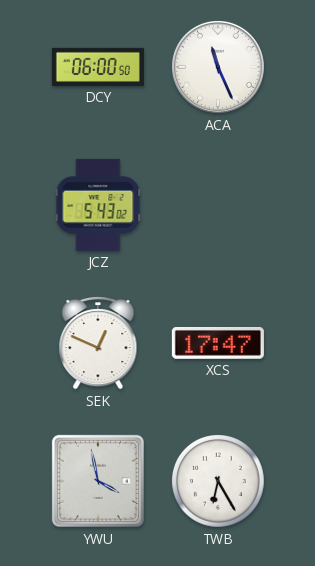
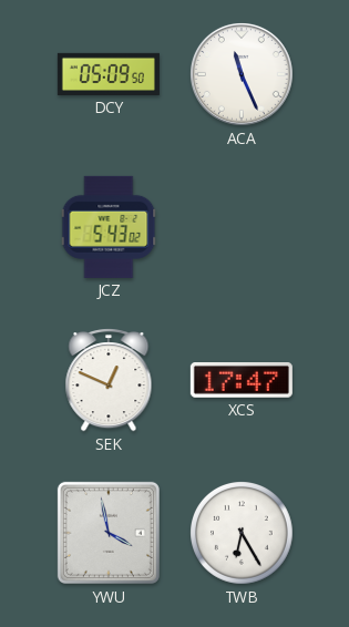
DCY: 06:00 -> 05:09 (109, 74)
